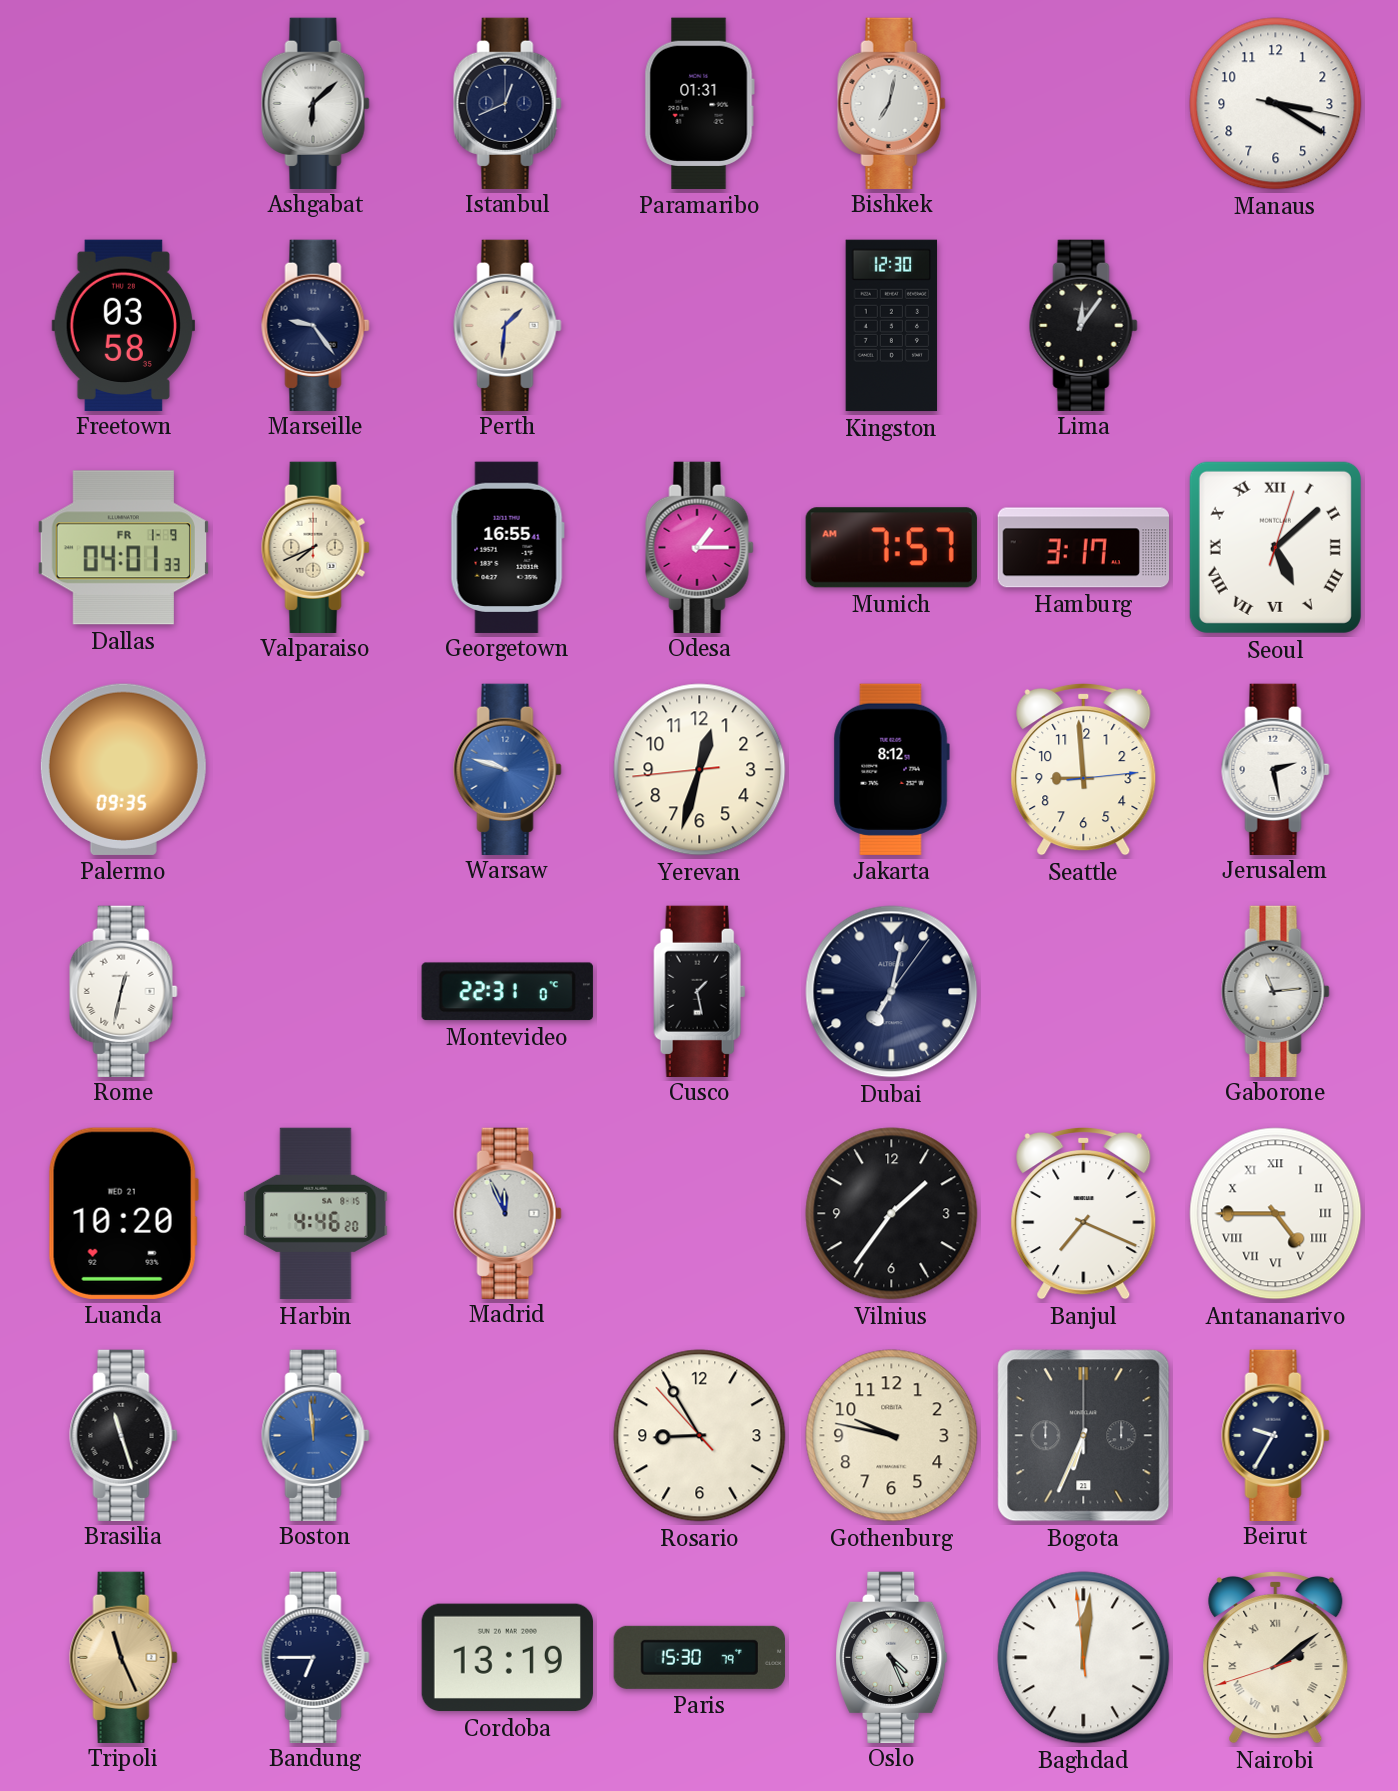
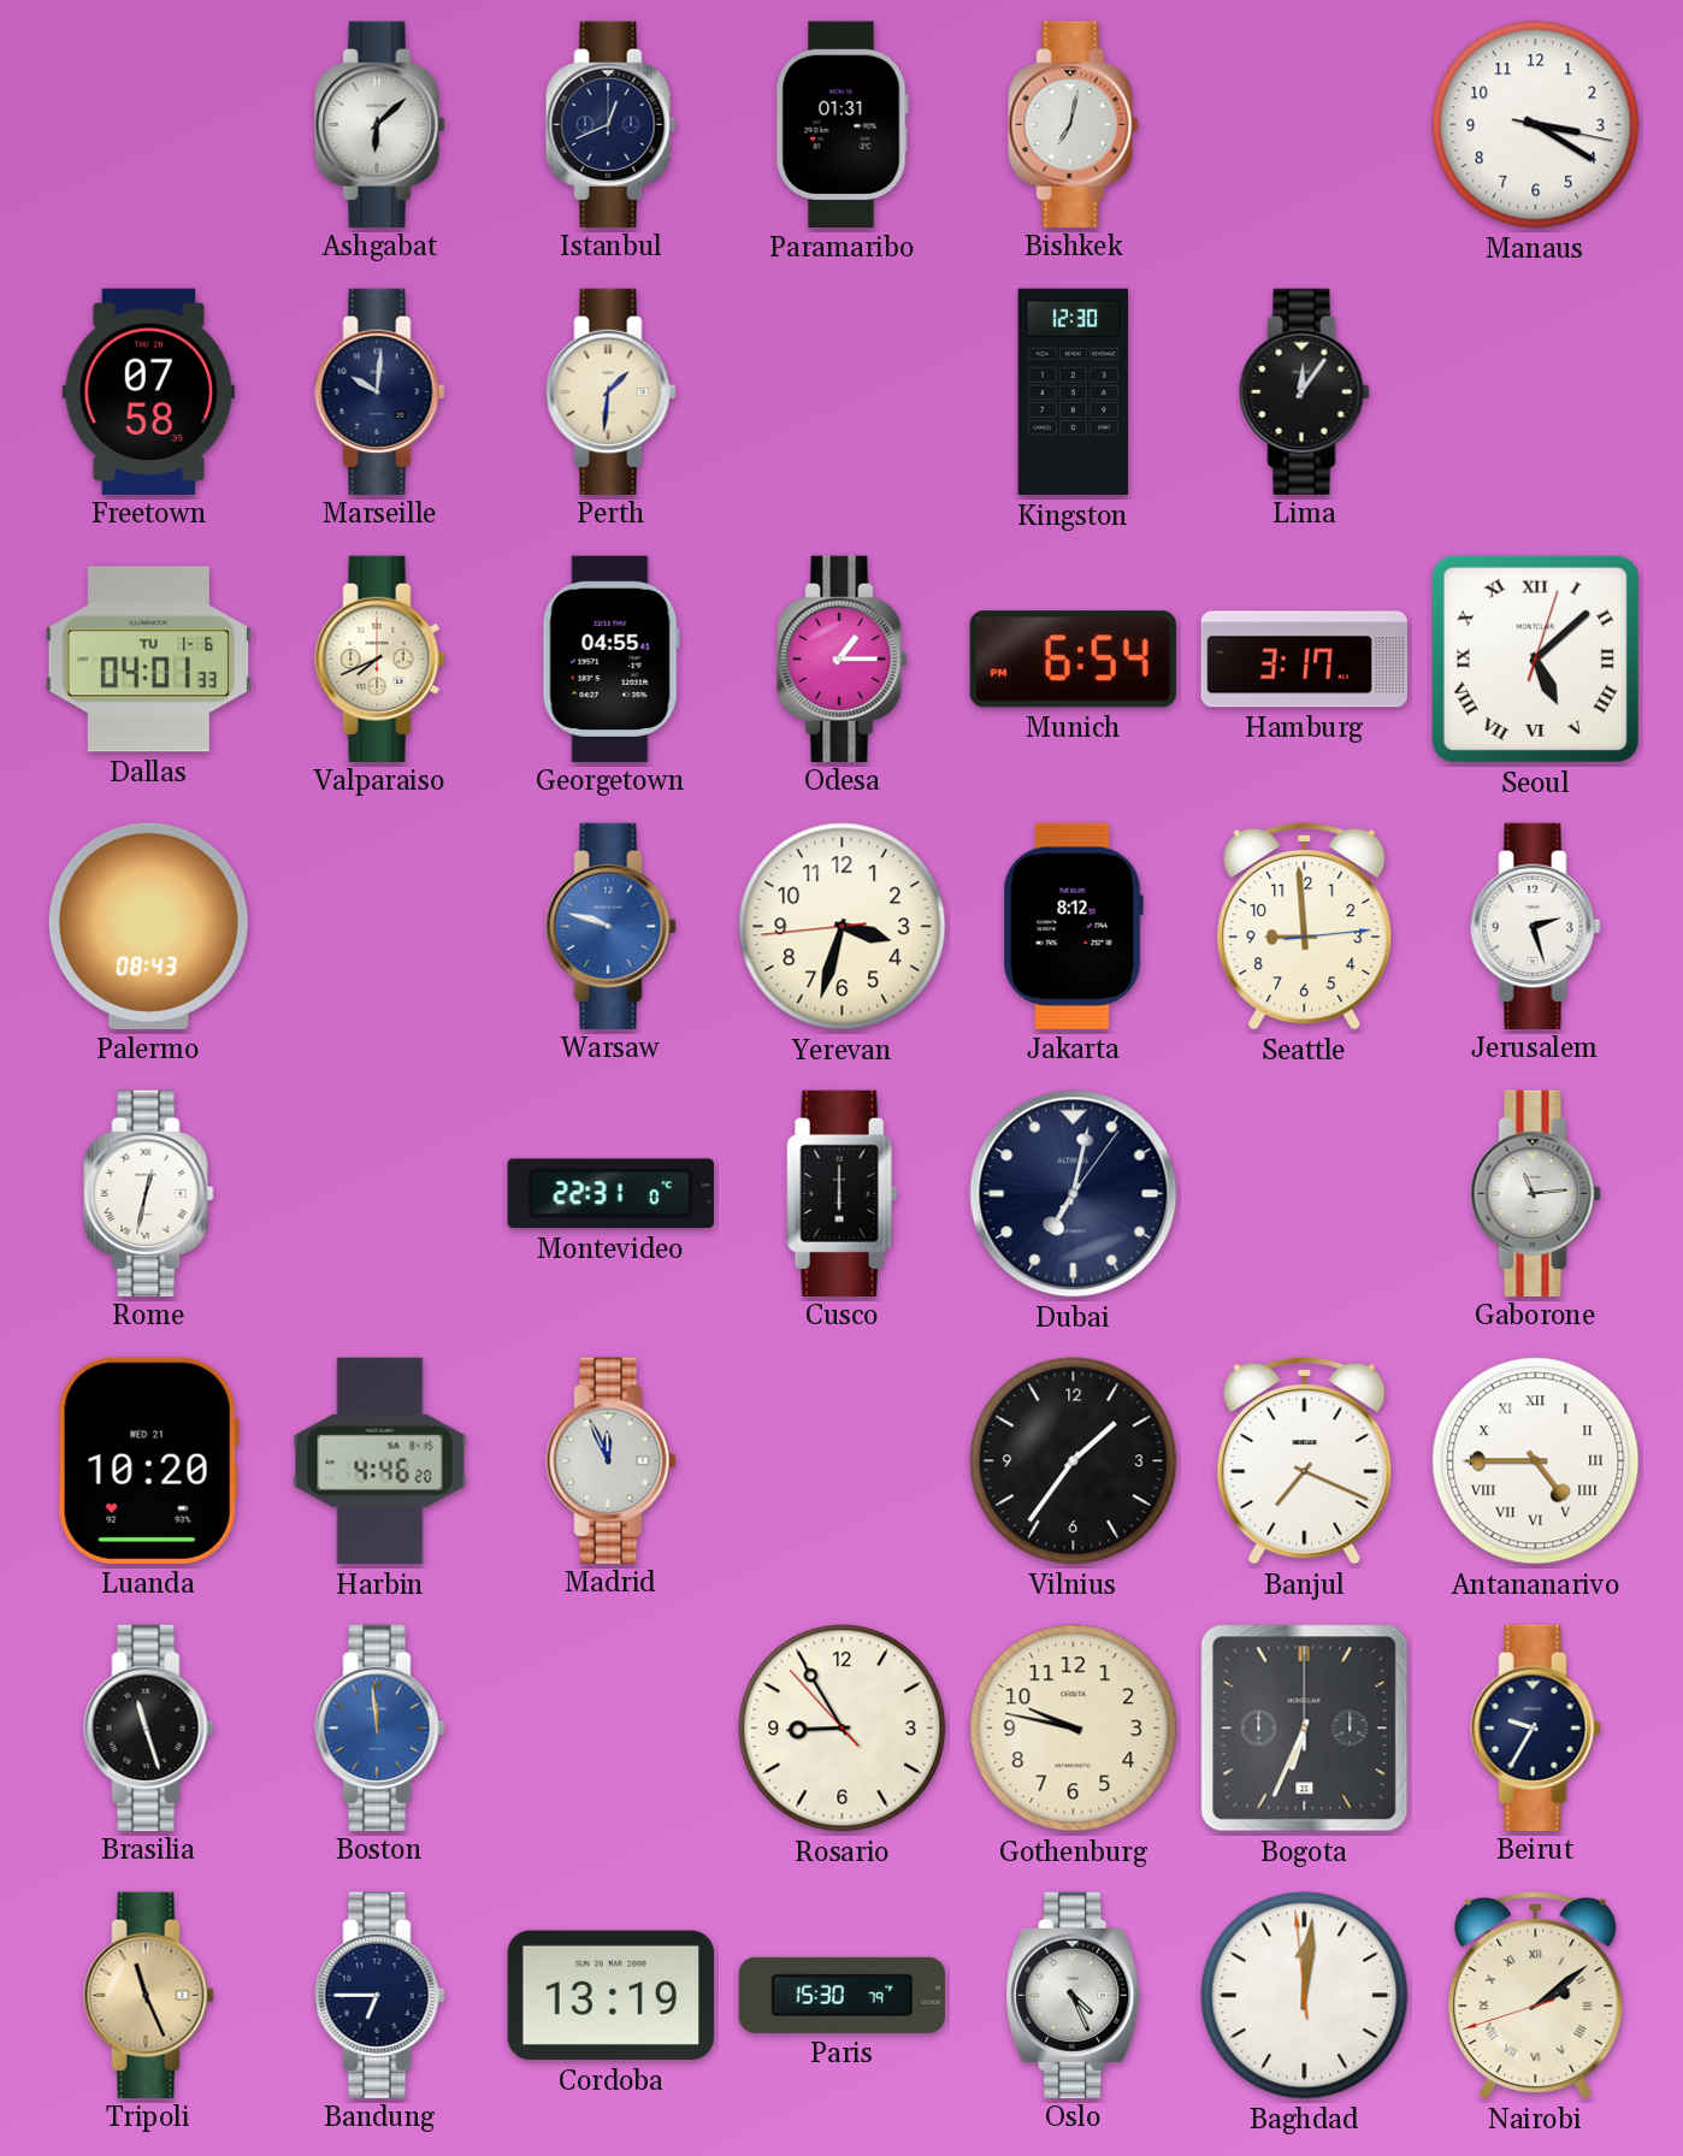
Freetown: 03:58 -> 07:58 (148, 391)
Marseille: 9:24 -> 10:01 (380, 391)
Dallas date: FR 1-9 -> TU 1-6 (148, 660)
Georgetown: 16:55 -> 04:55 (610, 658)
Munich: 7:57 -> 6:54 (1073, 660)
Palermo: 09:35 -> 08:43 (148, 926)
Yerevan: 12:32 -> 3:32 (843, 927)
Jerusalem: 2:28 -> 2:27 (1536, 926)
Cusco: 1:28 -> 6:00 (843, 1193)
